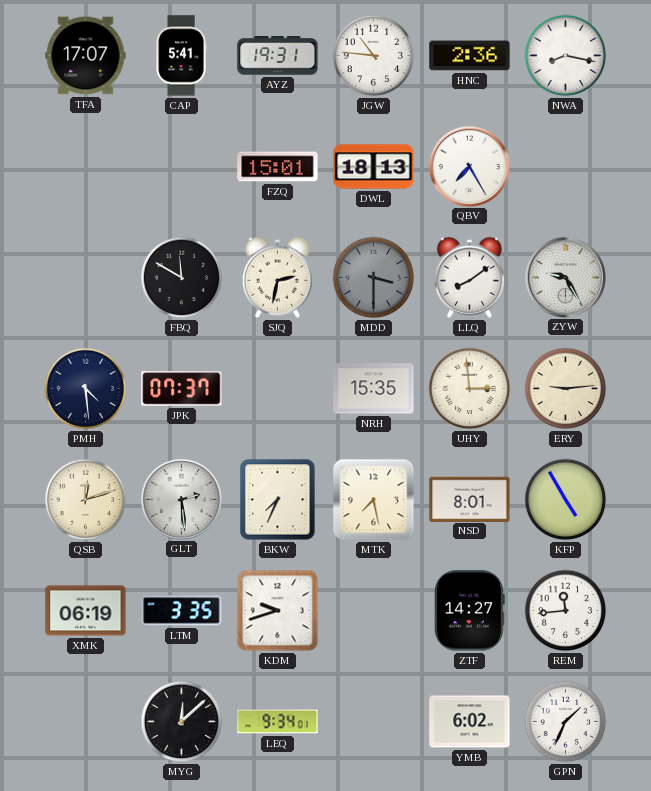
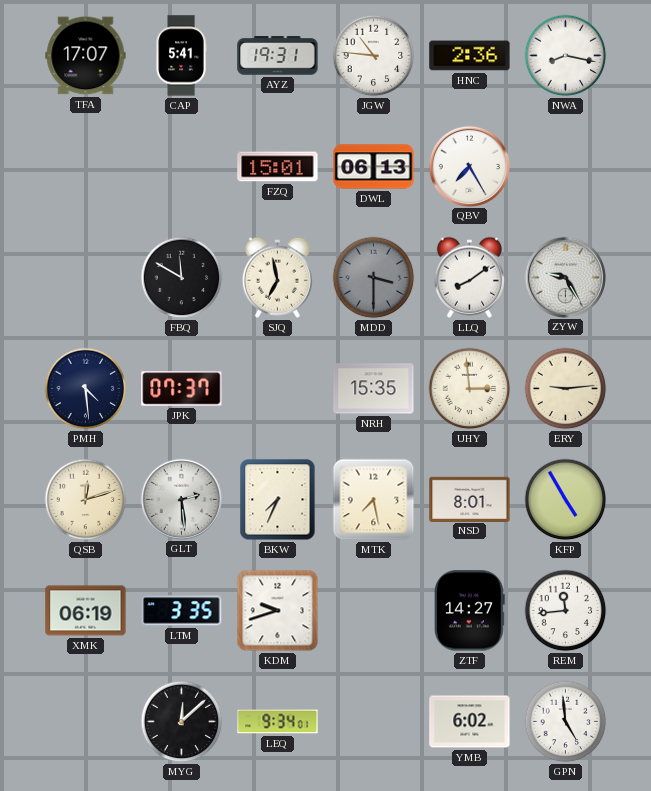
DWL: 18:13 -> 06:13 (374, 167)
SJQ: 2:32 -> 6:58 (277, 277)
GPN: 1:34 -> 4:59 (566, 722)
